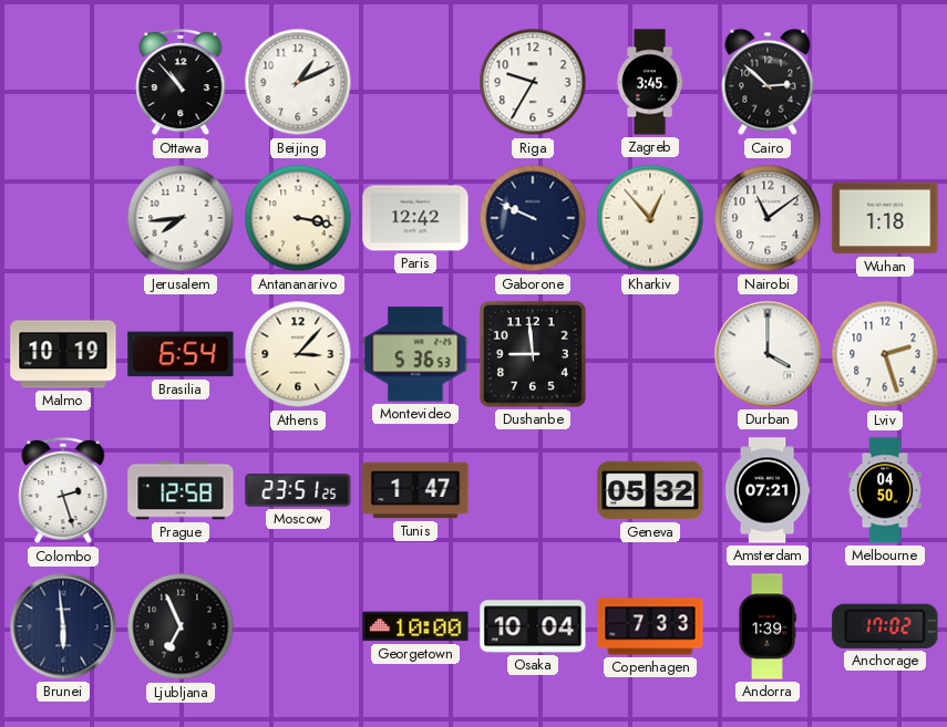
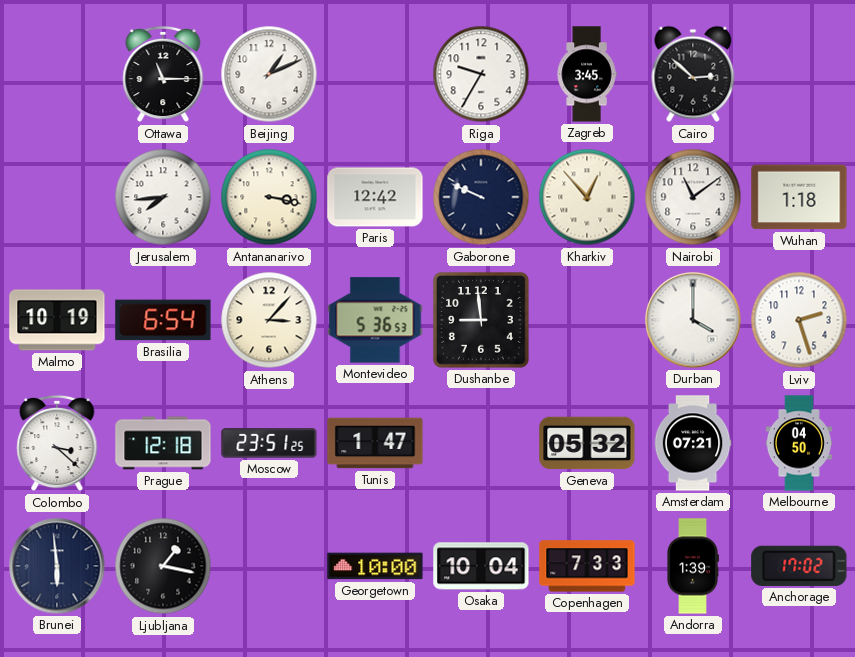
Ottawa: 10:53 -> 11:15 (163, 74)
Colombo: 2:27 -> 3:22 (57, 443)
Prague: 12:58 -> 12:18 (163, 443)
Ljubljana: 6:56 -> 1:17 (163, 566)
